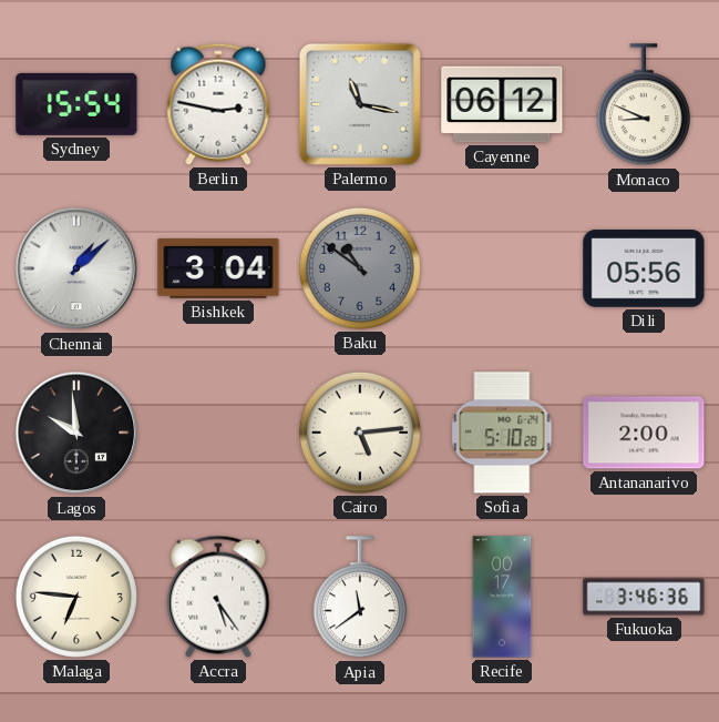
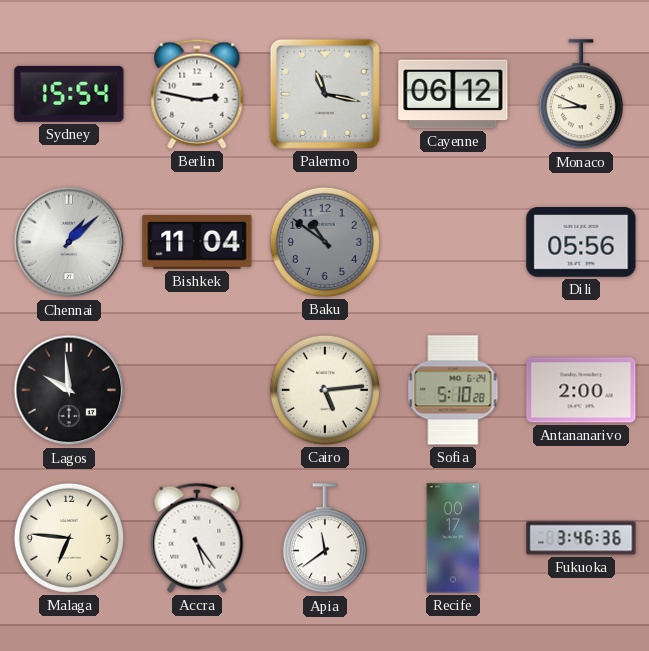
Bishkek: 3:04 -> 11:04 (197, 242)
